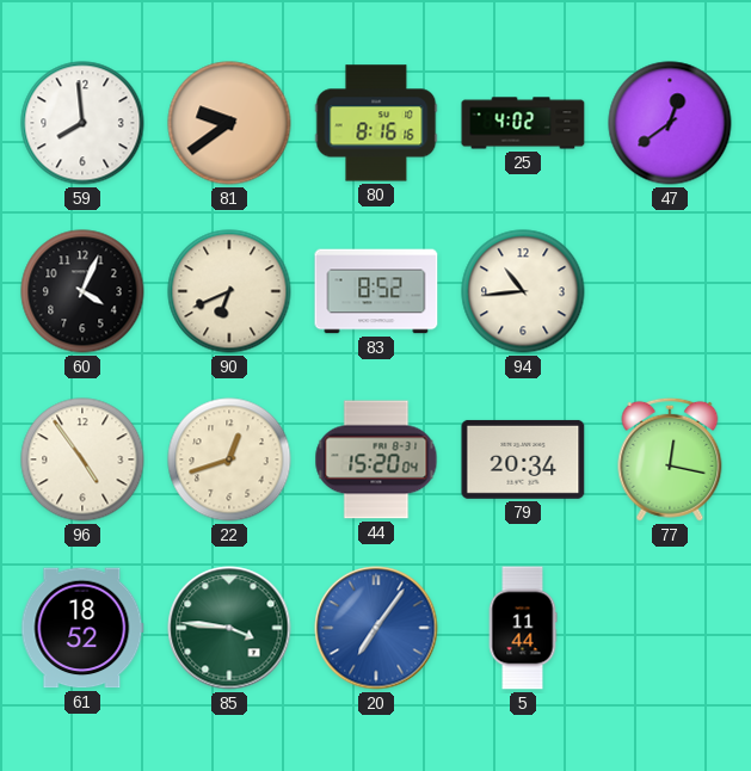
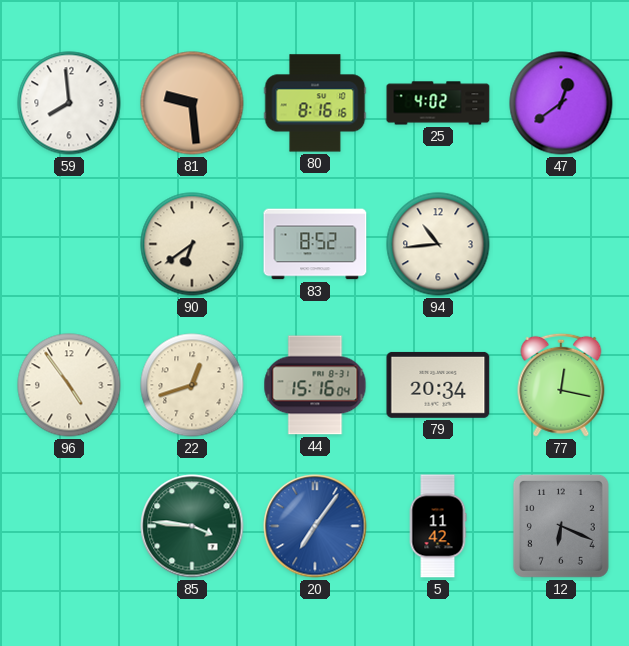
81: 9:39 -> 9:29 (192, 103)
60: 4:04 -> none (82, 291)
90: 6:41 -> 6:39 (192, 244)
44: 15:20 -> 15:16 (315, 385)
61: 18:52 -> none (82, 628)
5: 11:44 -> 11:42 (438, 526)
12: none -> 6:19 (561, 526)
